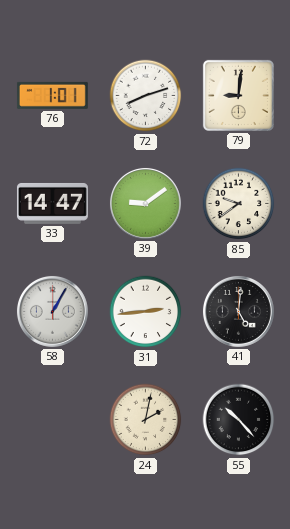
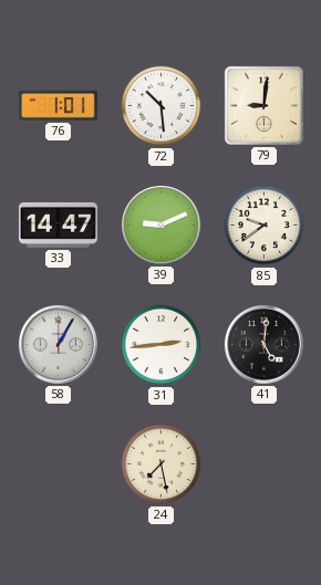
72: 8:12 -> 10:29 (162, 106)
39: 9:09 -> 9:11 (161, 224)
24: 2:02 -> 7:28 (162, 464)
55: 10:23 -> none (239, 420)
